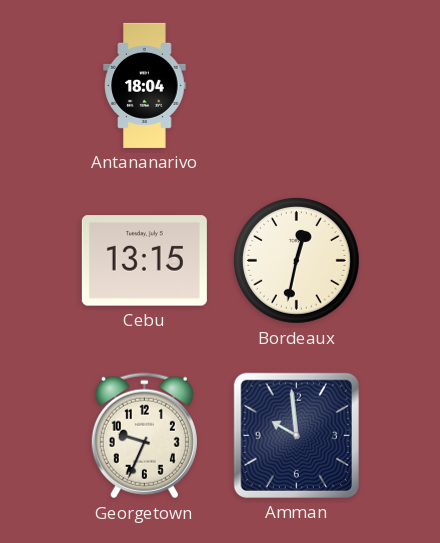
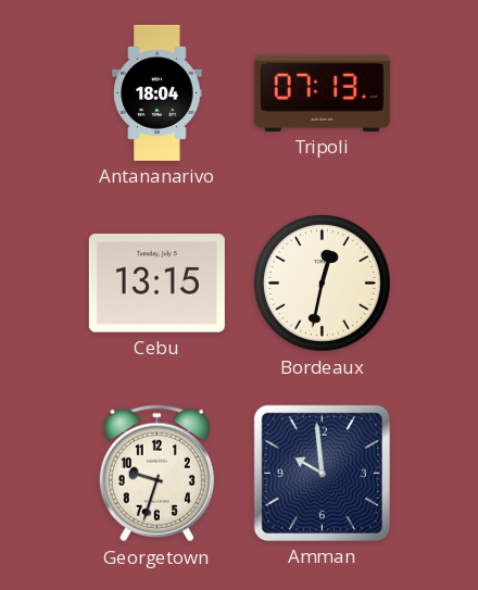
Tripoli: none -> 07:13 (322, 92)
Georgetown: 9:34 -> 9:33 (156, 474)
